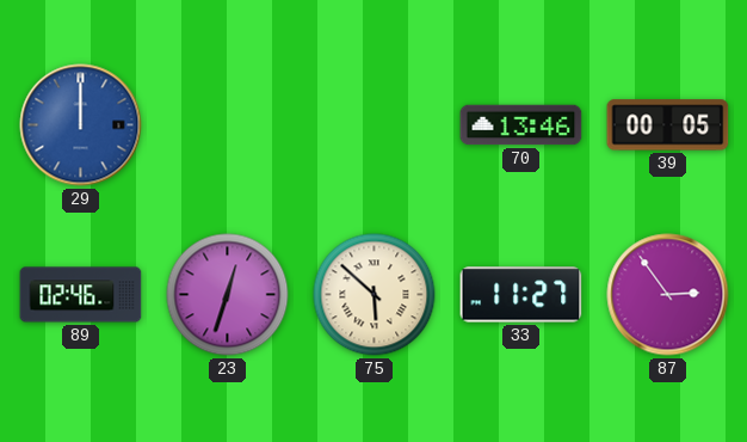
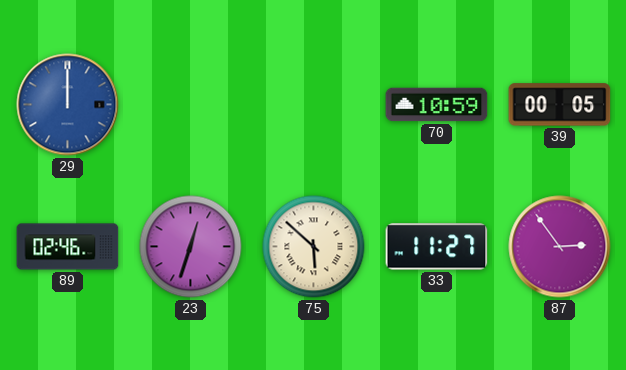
70: 13:46 -> 10:59 (437, 105)
